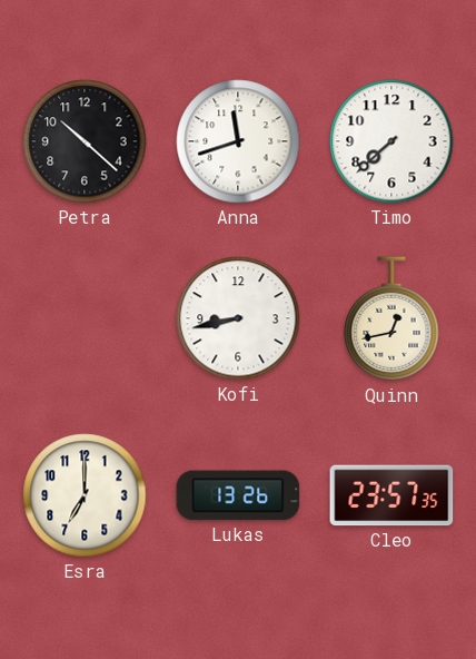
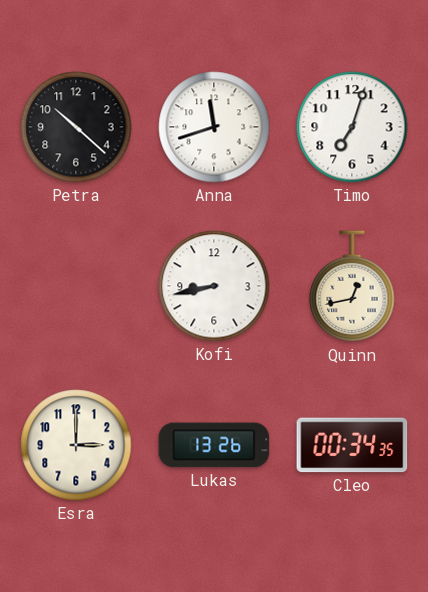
Timo: 7:38 -> 7:03 (352, 127)
Esra: 7:00 -> 3:00 (76, 445)
Cleo: 23:57 -> 00:34 (352, 445)
